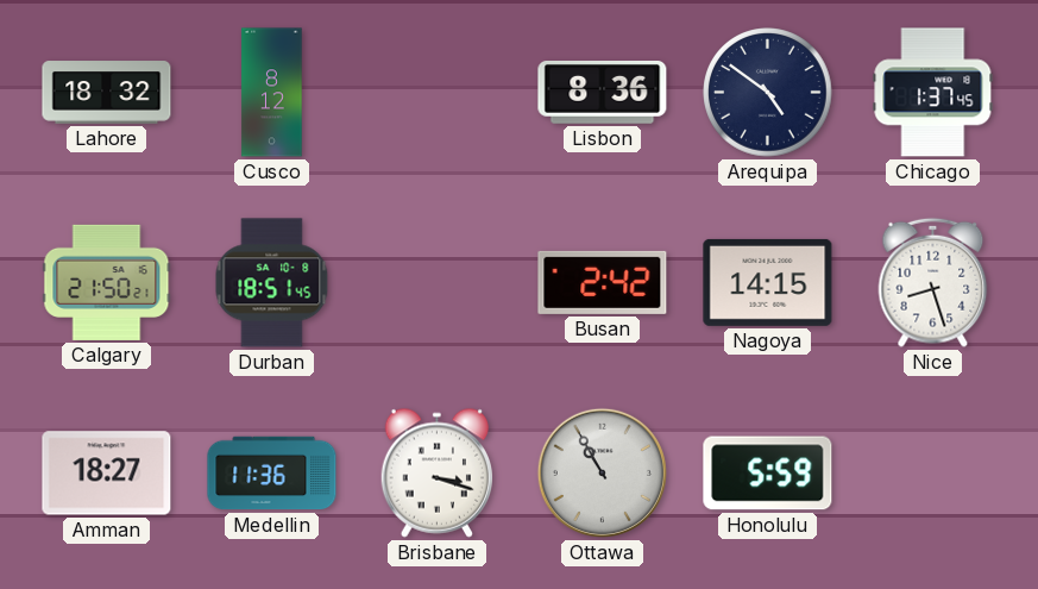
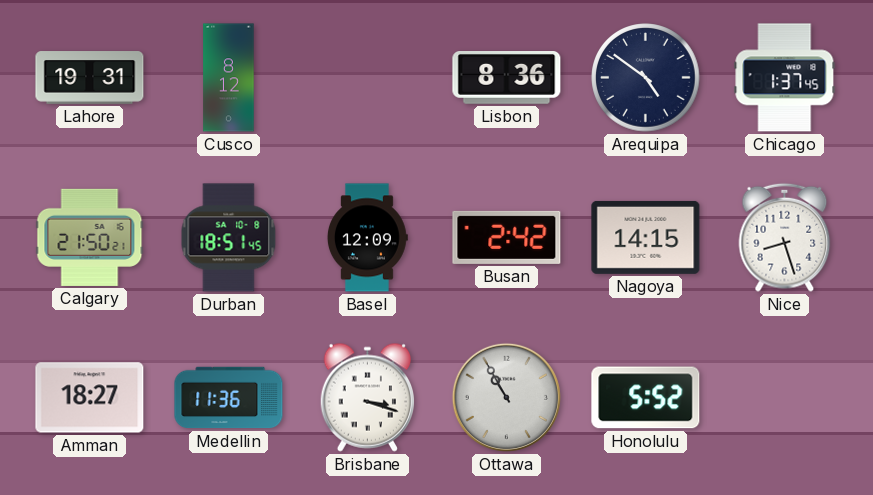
Lahore: 18:32 -> 19:31 (90, 78)
Basel: none -> 12:09 (367, 238)
Honolulu: 5:59 -> 5:52 (646, 398)
